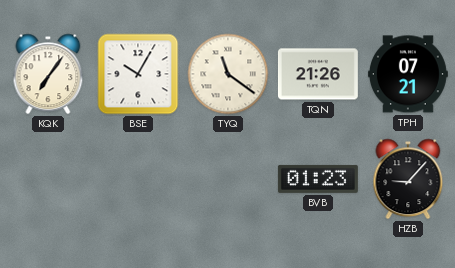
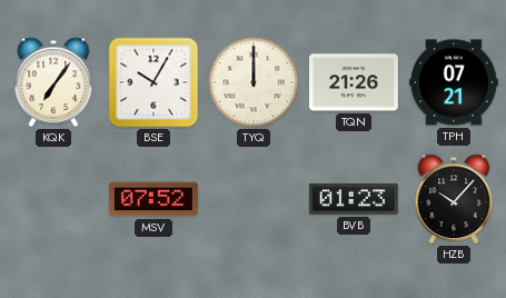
TYQ: 11:21 -> 12:00 (254, 82)
MSV: none -> 07:52 (153, 199)
HZB: 9:07 -> 10:07 (454, 199)
